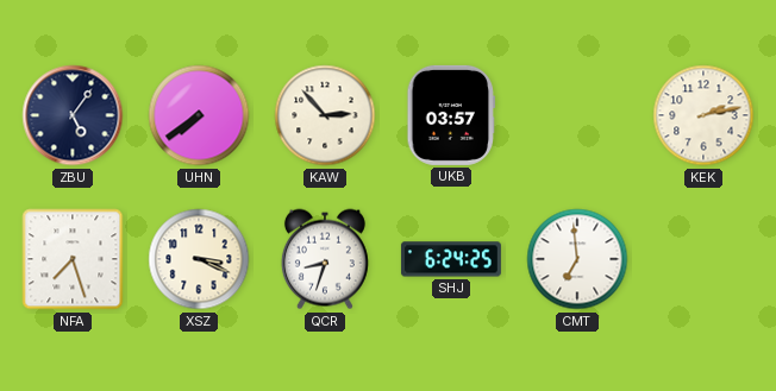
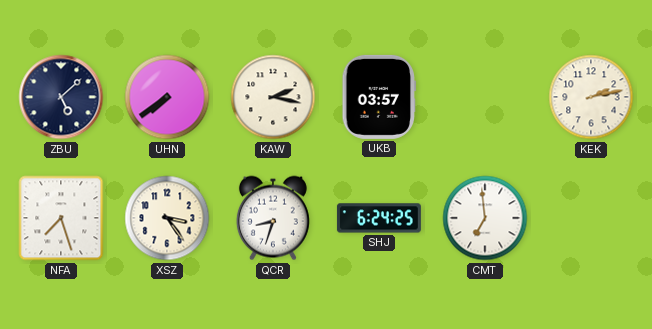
ZBU: 5:06 -> 5:08 (61, 97)
KAW: 2:53 -> 2:17 (273, 97)
XSZ: 3:19 -> 3:24 (167, 218)
